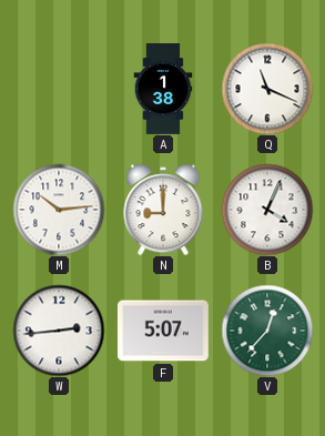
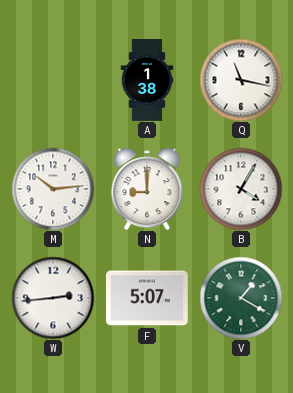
Q: 11:19 -> 11:17 (241, 80)
B: 4:04 -> 4:05 (241, 189)
V: 12:37 -> 1:20 (241, 298)
